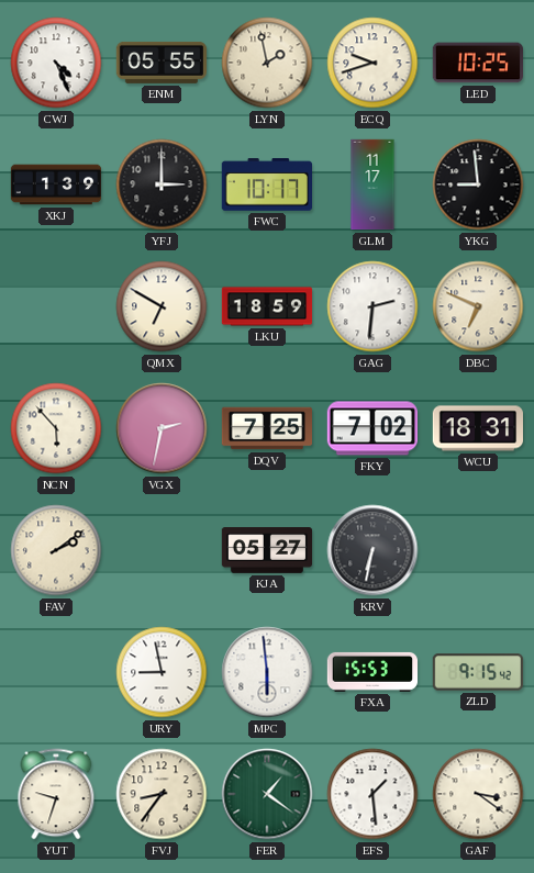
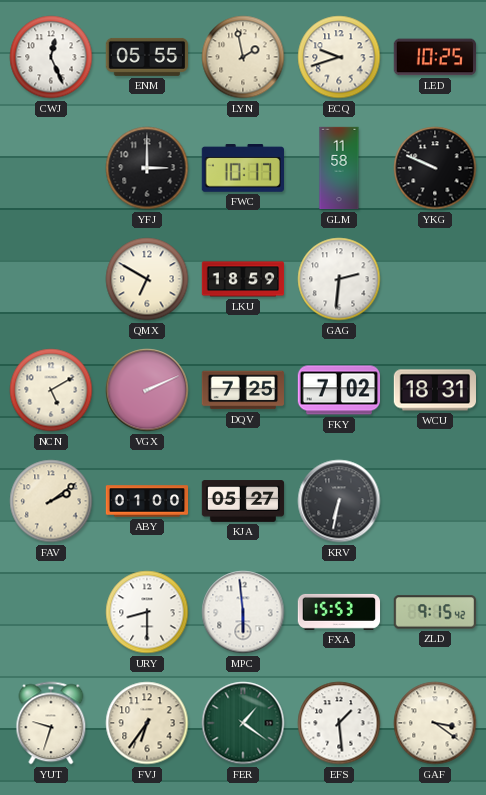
CWJ: 4:26 -> 12:26 (51, 57)
XKJ: 1:39 -> none (56, 184)
GLM: 11:17 -> 11:58 (339, 168)
YKG: 8:59 -> 9:49 (435, 168)
DBC: 6:49 -> none (478, 306)
NCN: 5:53 -> 5:10 (51, 390)
VGX: 2:32 -> 2:11 (147, 390)
ABY: none -> 01:00 (147, 501)
URY: 8:58 -> 8:30 (147, 612)
FVJ: 8:36 -> 6:36 (147, 723)
